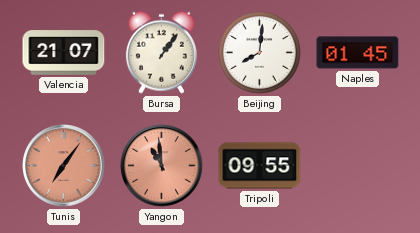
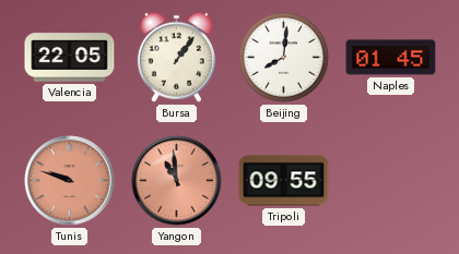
Valencia: 21:07 -> 22:05 (70, 58)
Tunis: 7:06 -> 9:48 (70, 181)
